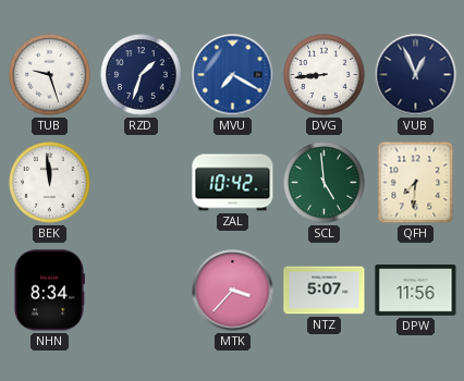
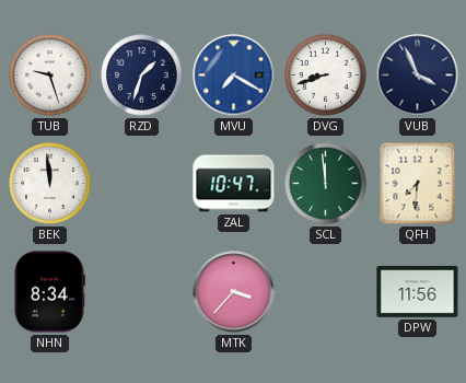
DVG: 8:44 -> 8:42 (326, 76)
VUB: 12:56 -> 3:56 (418, 76)
ZAL: 10:42 -> 10:47 (234, 184)
SCL: 4:59 -> 11:59 (326, 184)
NTZ: 5:07 -> none (325, 291)
